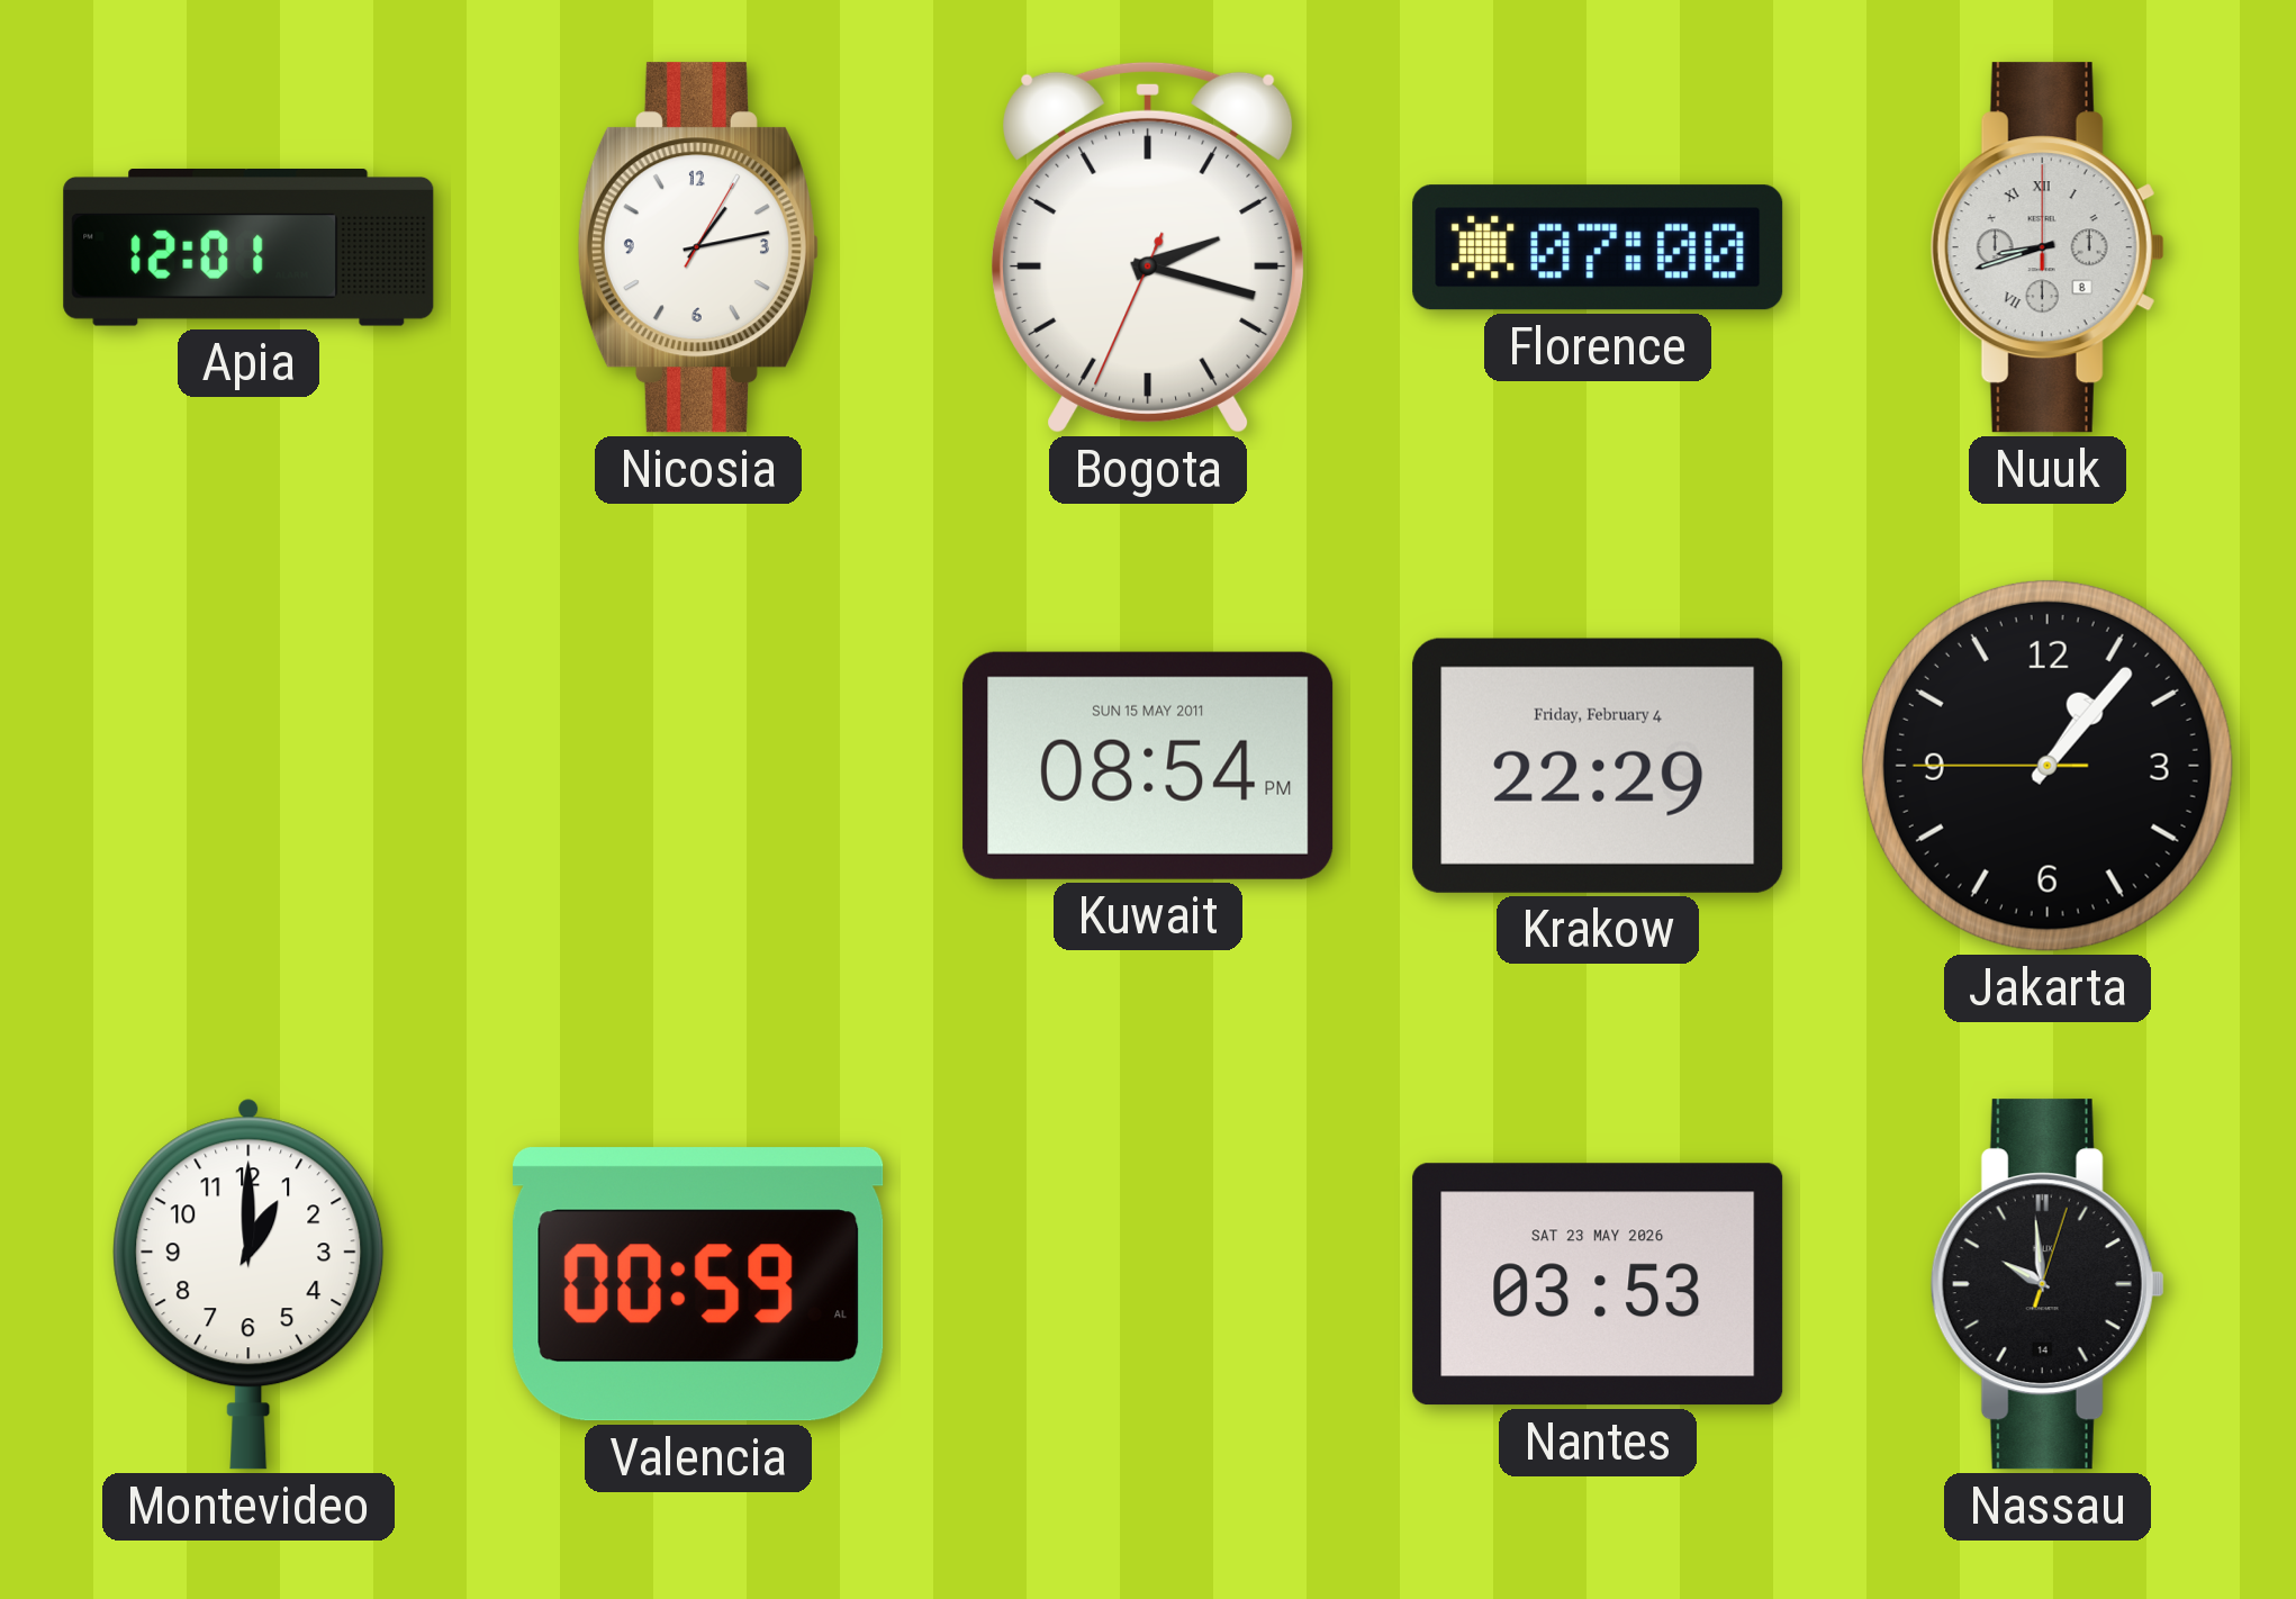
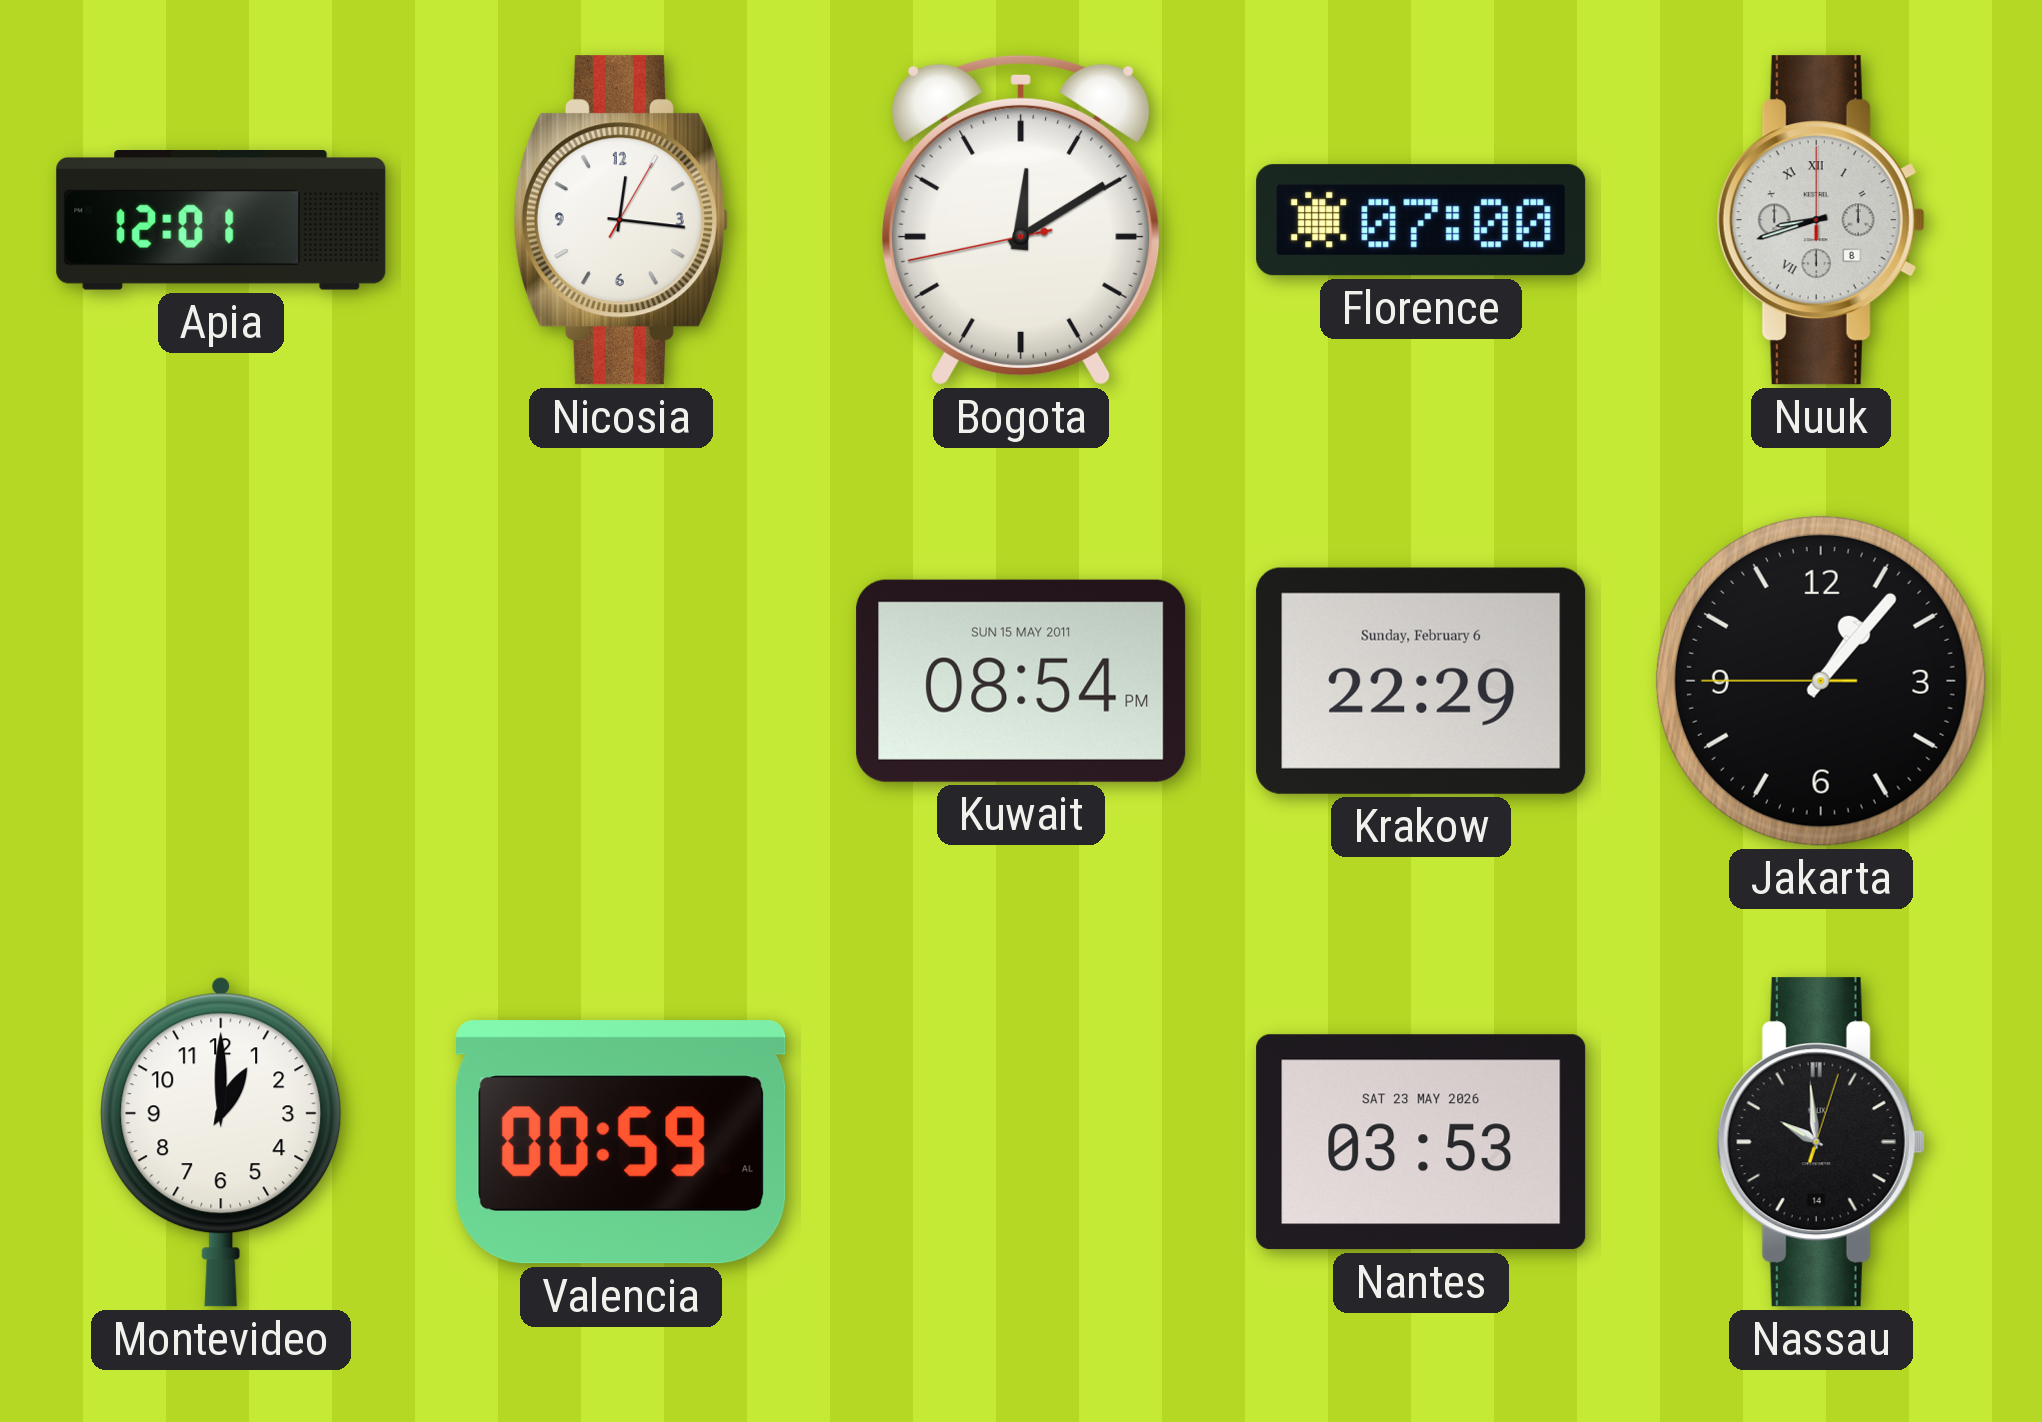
Nicosia: 1:13 -> 12:16 (621, 220)
Bogota: 2:17 -> 12:09 (1021, 220)
Krakow date: Friday, February 4 -> Sunday, February 6 (1421, 681)
